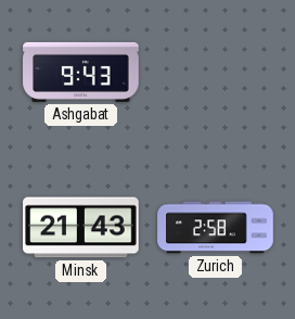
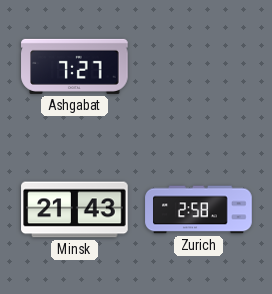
Ashgabat: 9:43 -> 7:27 (75, 66)
